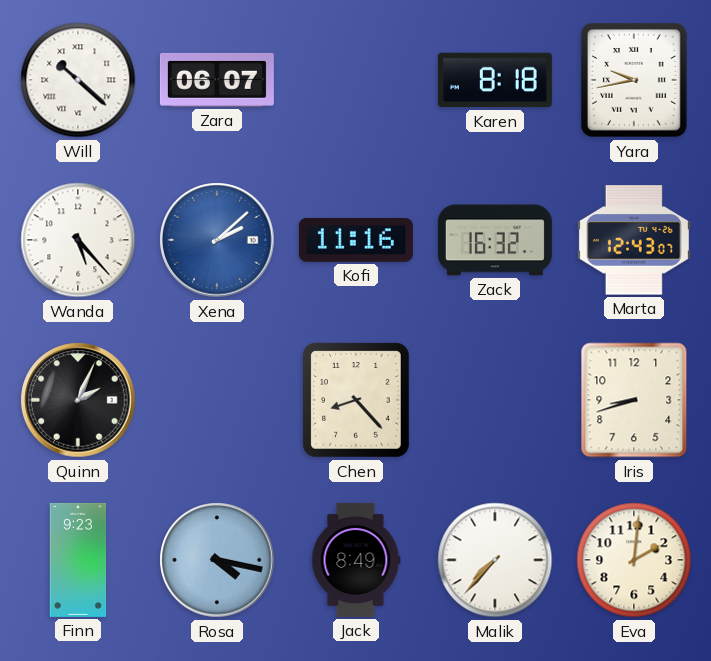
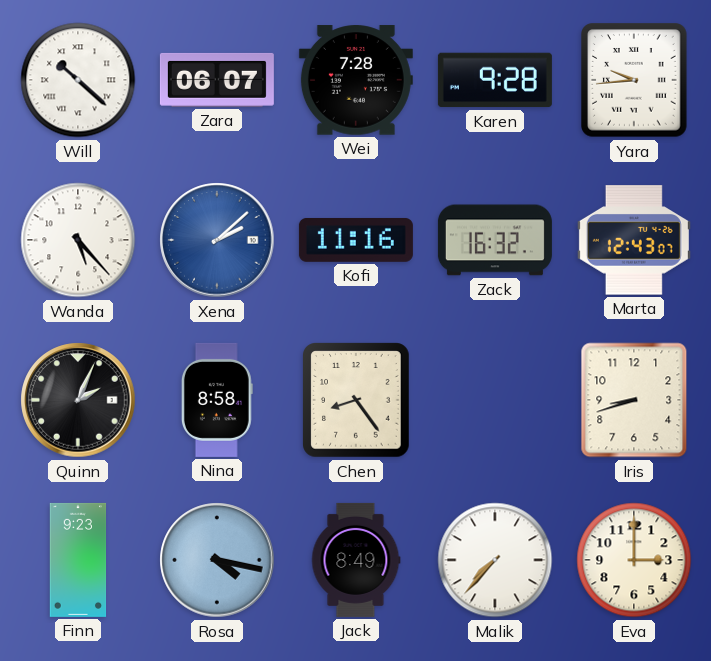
Wei: none -> 7:28 (356, 80)
Karen: 8:18 -> 9:28 (495, 80)
Yara: 9:43 -> 9:44 (634, 80)
Nina: none -> 8:58 (217, 400)
Chen: 8:23 -> 8:24 (356, 400)
Eva: 2:01 -> 3:00 (634, 560)
